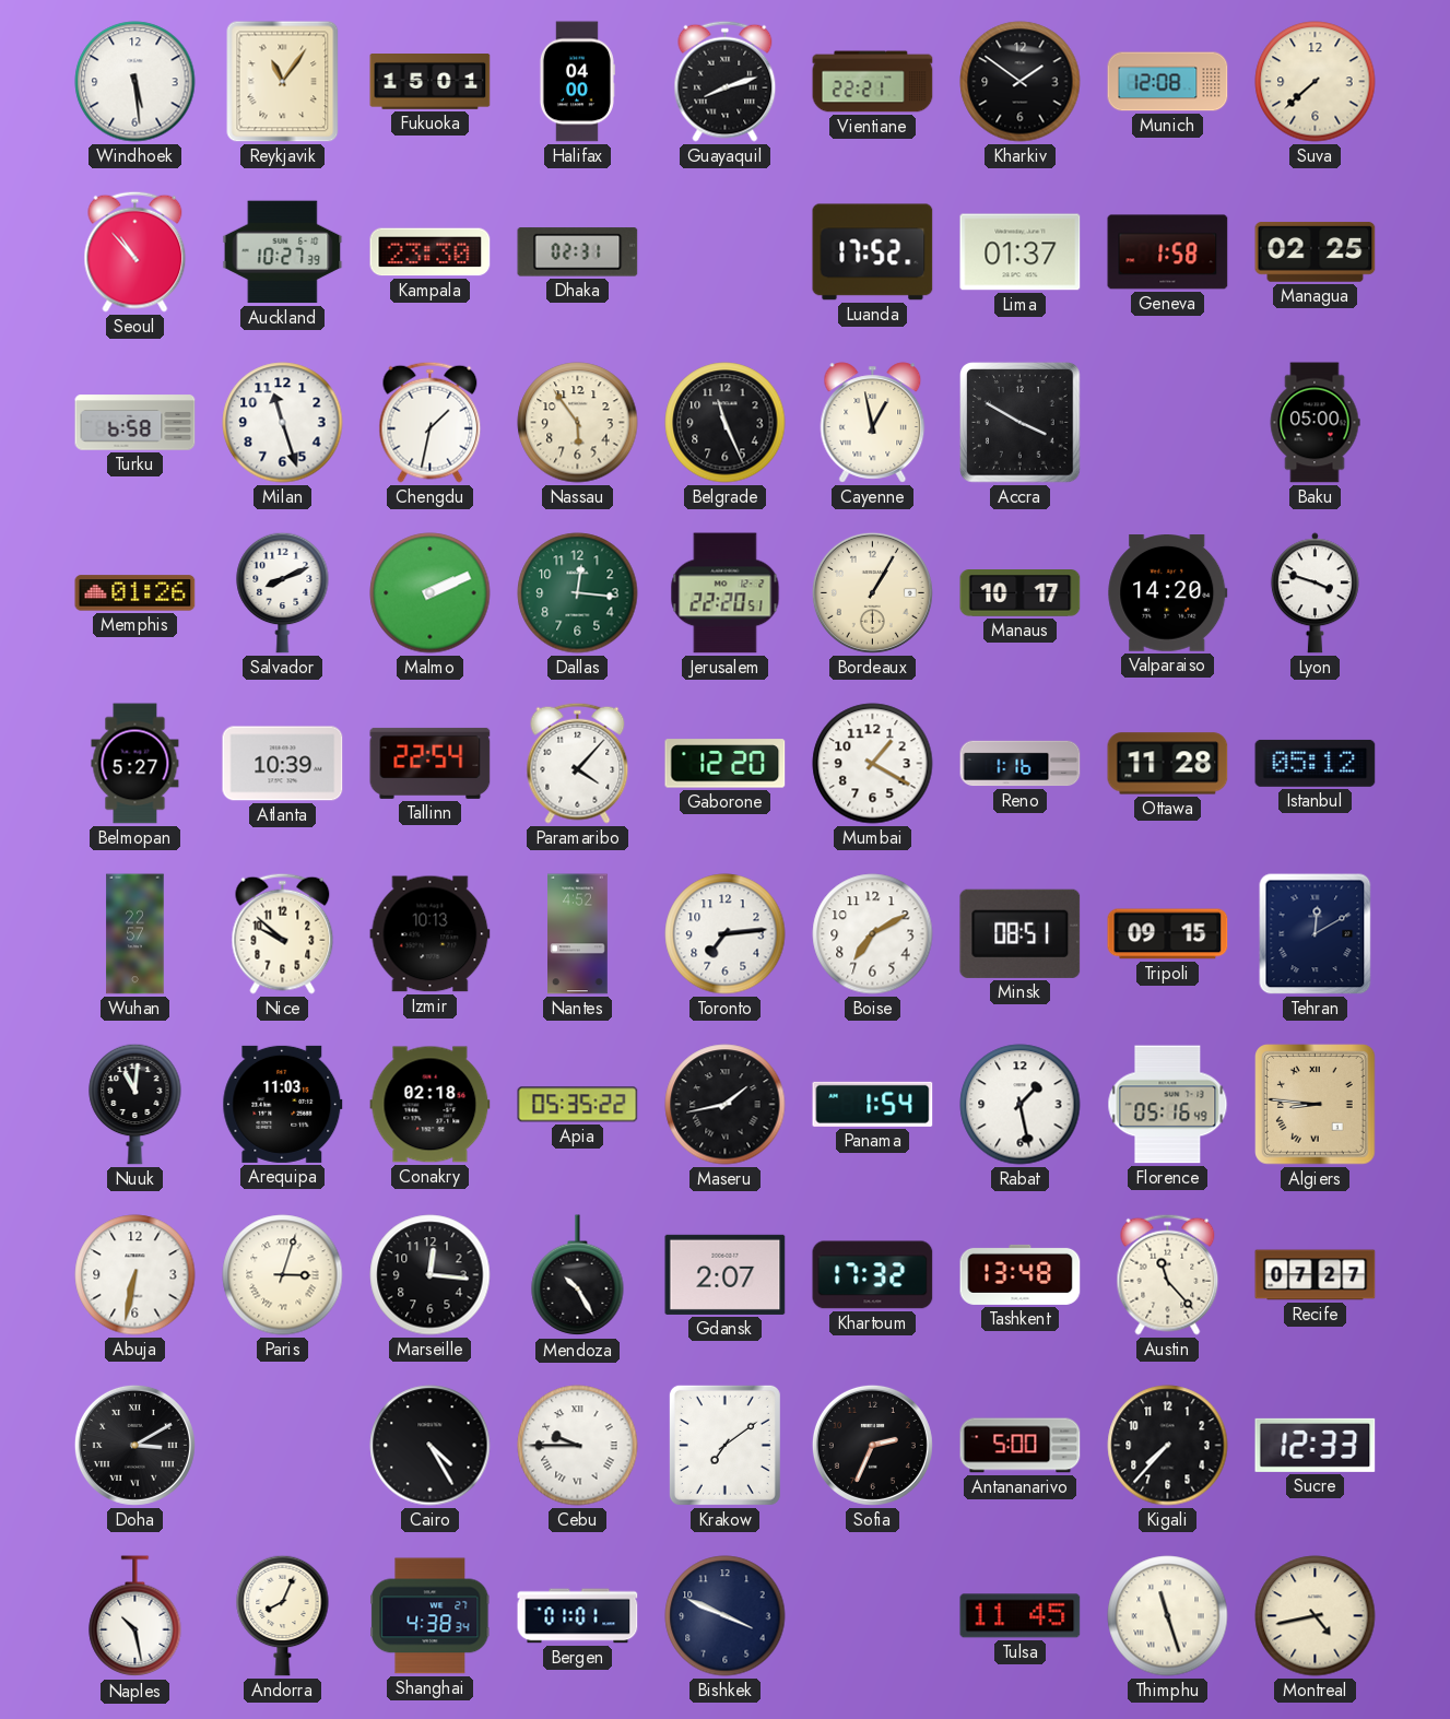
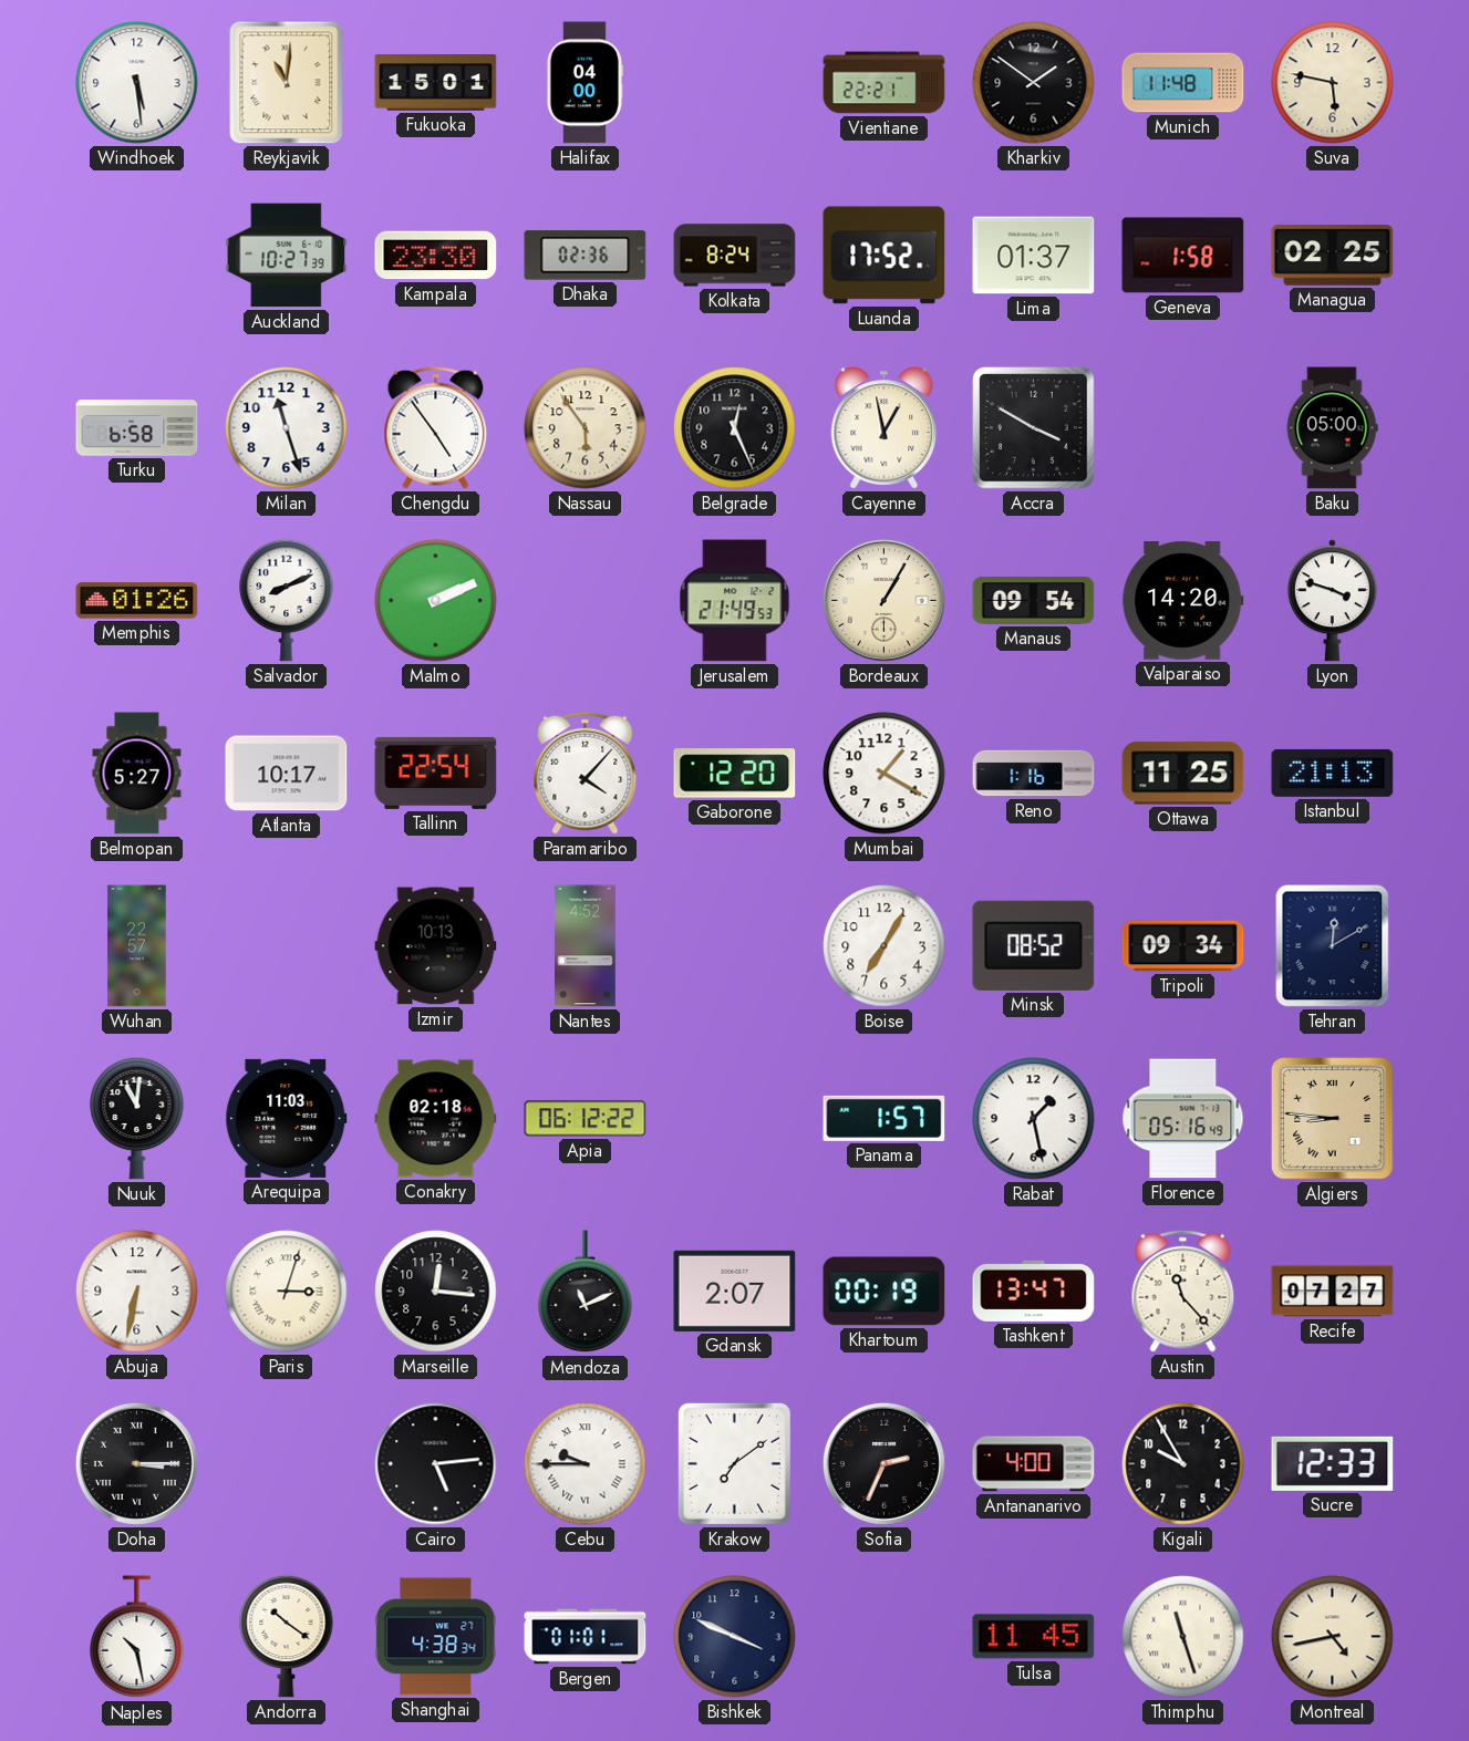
Reykjavik: 11:06 -> 11:01 (287, 83)
Guayaquil: 8:12 -> none (726, 81)
Munich: 12:08 -> 11:48 (1183, 83)
Suva: 7:38 -> 5:47 (1333, 83)
Seoul: 10:53 -> none (135, 251)
Dhaka: 02:31 -> 02:36 (586, 256)
Kolkata: none -> 8:24 (735, 256)
Chengdu: 1:32 -> 4:54 (436, 427)
Belgrade: 11:26 -> 12:26 (735, 428)
Dallas: 12:16 -> none (578, 593)
Jerusalem: 22:20 -> 21:49 (735, 601)
Manaus: 10:17 -> 09:54 (1034, 601)
Atlanta: 10:39 -> 10:17 (287, 774)
Ottawa: 11:28 -> 11:25 (1183, 774)
Istanbul: 05:12 -> 21:13 (1333, 773)
Nice: 9:52 -> none (283, 933)
Toronto: 7:14 -> none (726, 934)
Boise: 7:10 -> 7:05 (884, 946)
Minsk: 08:51 -> 08:52 (1034, 945)
Tripoli: 09:15 -> 09:34 (1183, 946)
Apia: 05:35 -> 06:12 (586, 1119)
Maseru: 1:43 -> none (726, 1105)
Panama: 1:54 -> 1:57 (884, 1118)
Mendoza: 10:25 -> 11:11 (586, 1292)
Khartoum: 17:32 -> 00:19 (884, 1292)
Tashkent: 13:48 -> 13:47 (1034, 1291)
Doha: 3:10 -> 3:15 (136, 1463)
Cairo: 4:25 -> 5:14 (436, 1464)
Antananarivo: 5:00 -> 4:00 (1034, 1464)
Kigali: 7:37 -> 9:55 (1183, 1464)
Andorra: 8:04 -> 10:21 (287, 1636)
